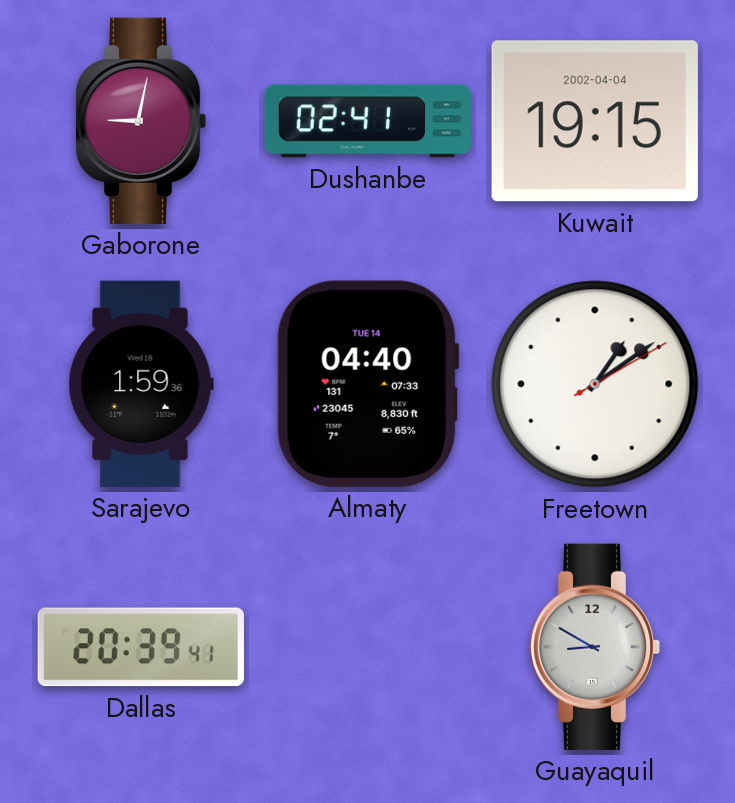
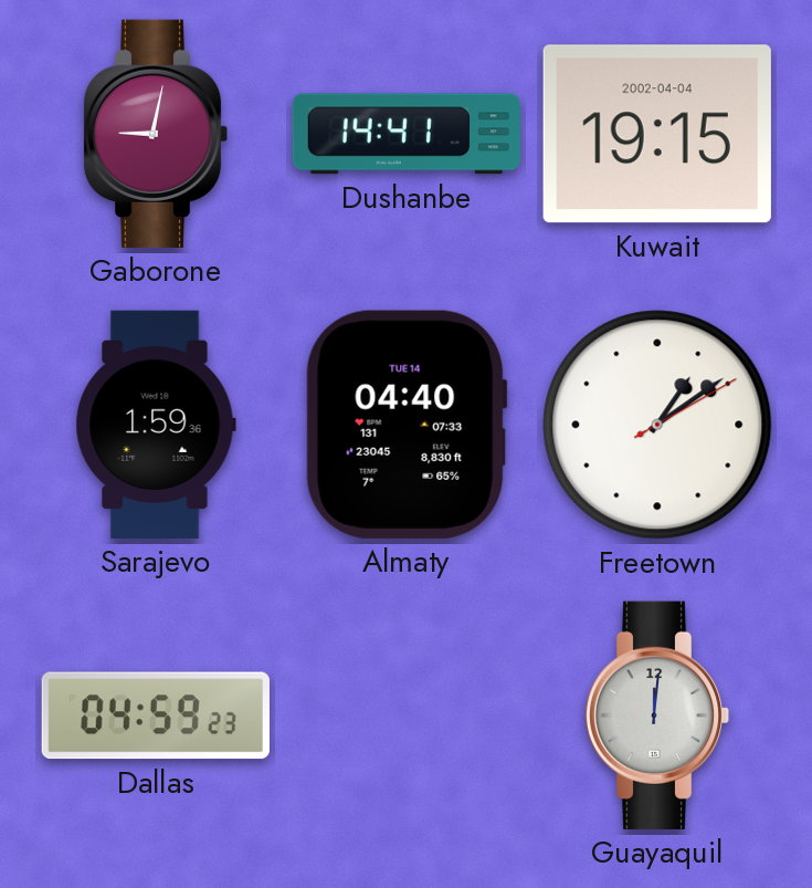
Dushanbe: 02:41 -> 14:41 (407, 134)
Dallas: 20:39 -> 04:59 (156, 715)
Guayaquil: 8:50 -> 12:01 (657, 715)
